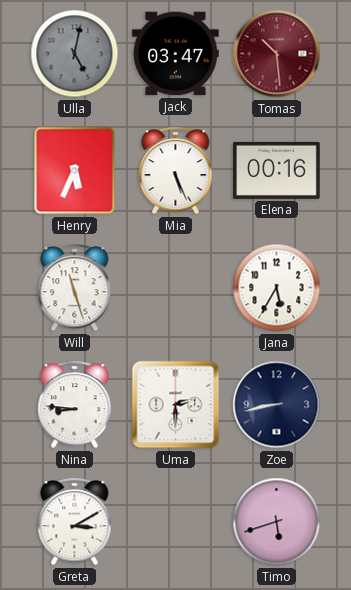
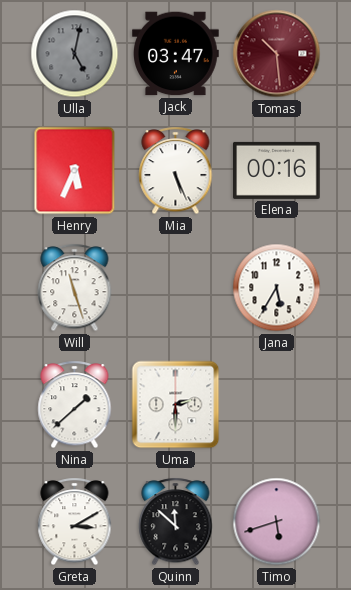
Nina: 8:46 -> 1:38 (75, 405)
Zoe: 8:43 -> none (277, 405)
Quinn: none -> 11:52 (176, 522)
